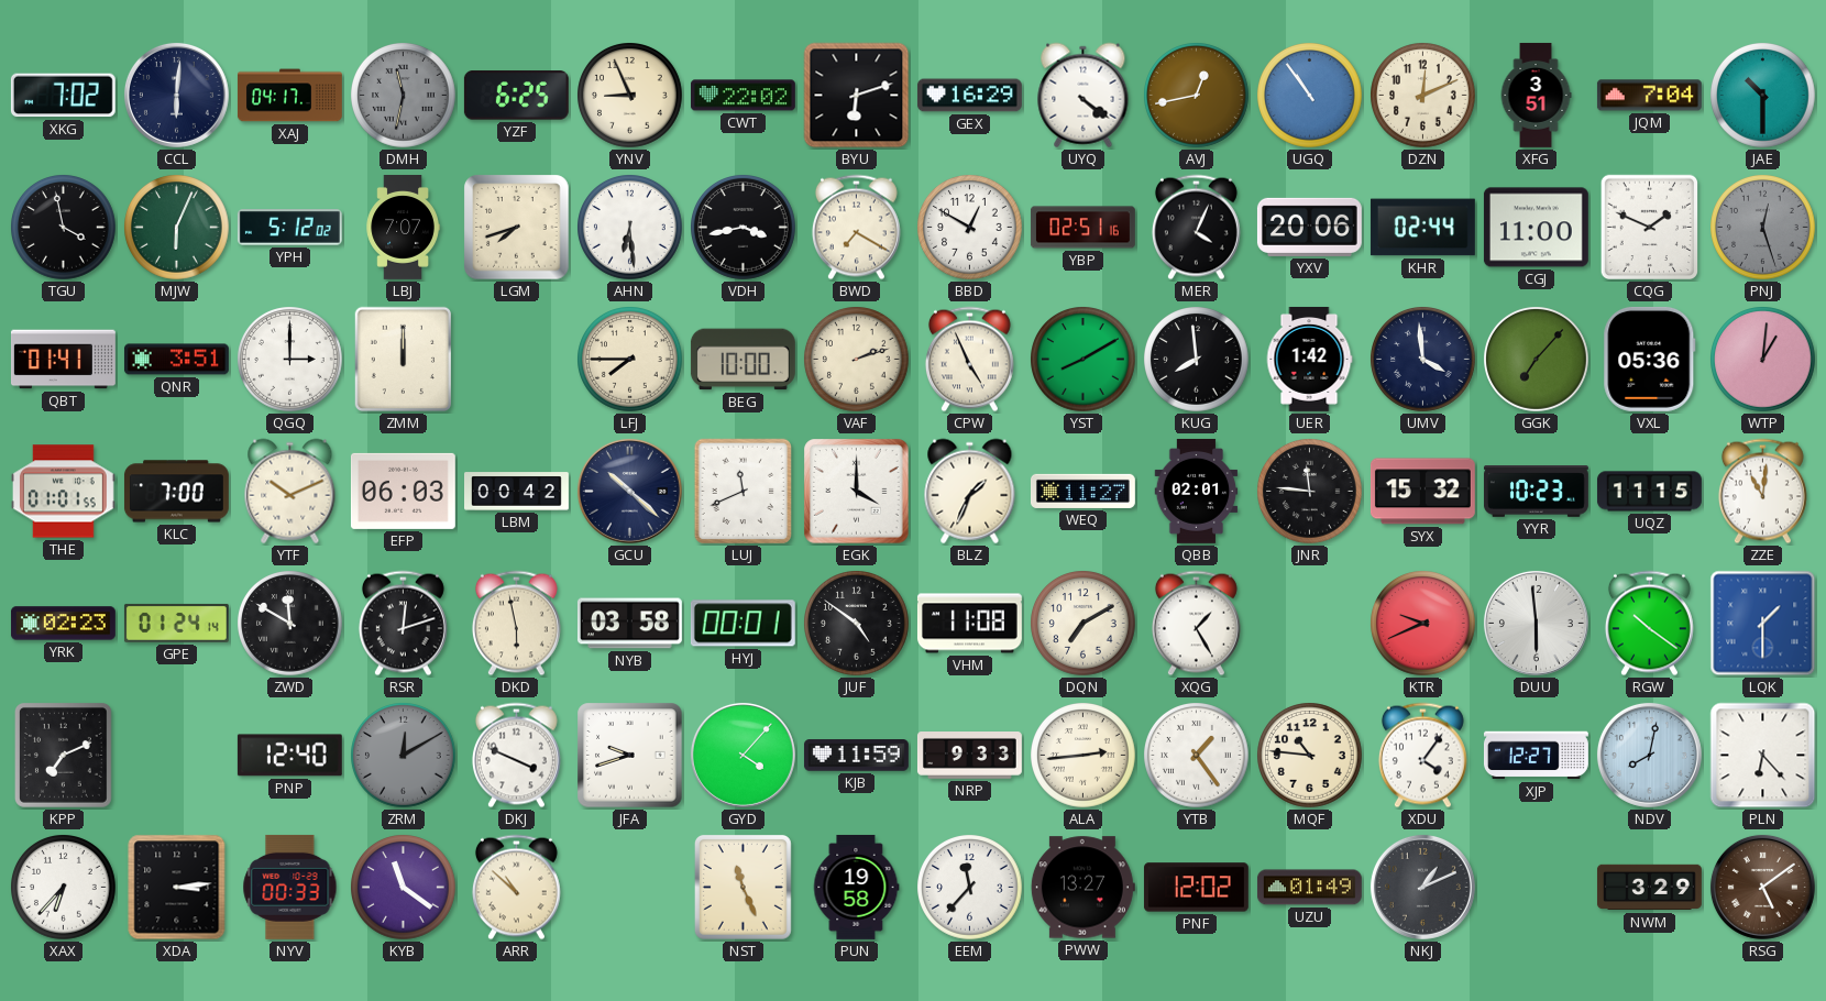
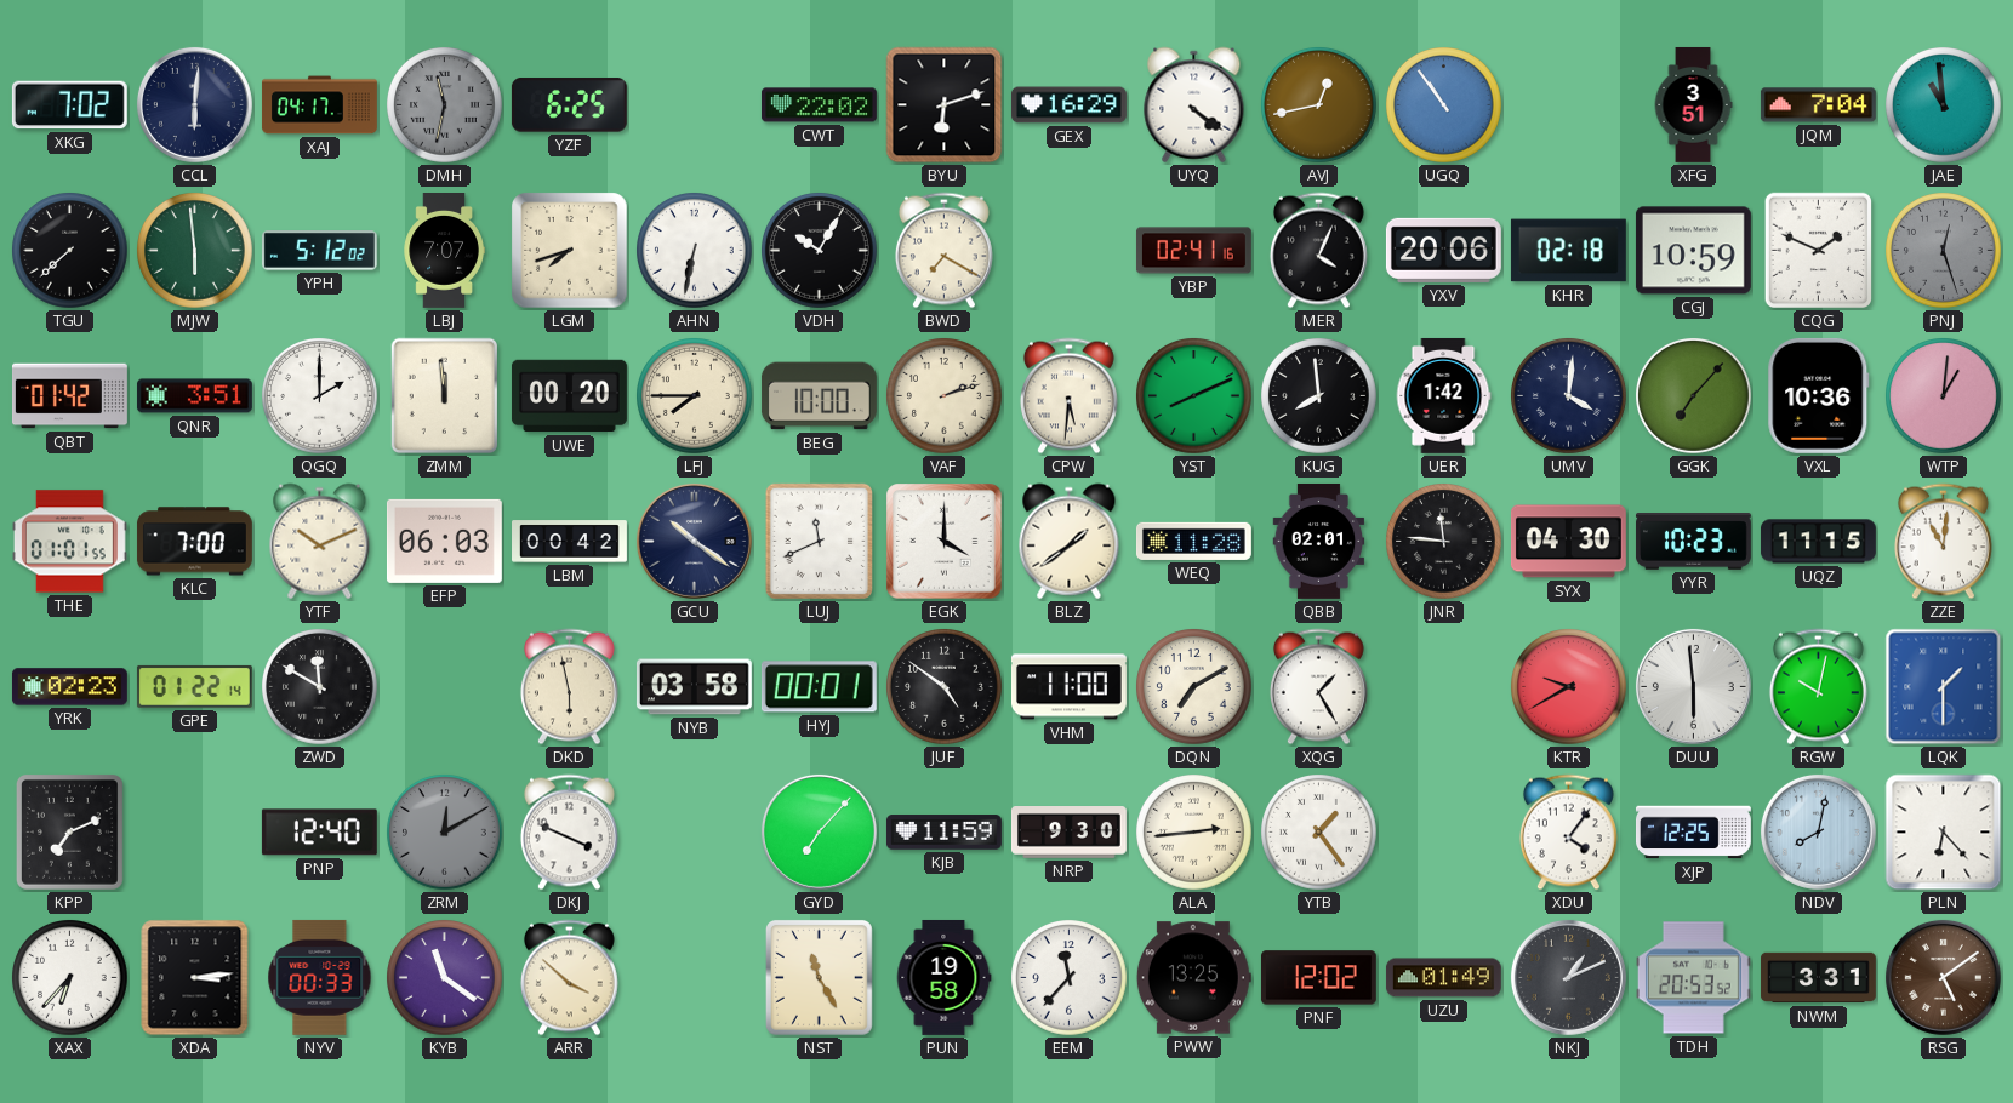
YNV: 8:56 -> none (630, 96)
DZN: 12:11 -> none (1423, 96)
JAE: 10:30 -> 10:59 (1944, 105)
TGU: 3:58 -> 7:38 (70, 251)
MJW: 6:04 -> 5:59 (195, 251)
AHN: 6:29 -> 6:32 (695, 251)
VDH: 3:43 -> 10:05 (820, 251)
BBD: 12:50 -> none (970, 228)
YBP: 02:51 -> 02:41 (1193, 251)
KHR: 02:44 -> 02:18 (1568, 251)
CGJ: 11:00 -> 10:59 (1693, 251)
QBT: 01:41 -> 01:42 (69, 396)
QGQ: 3:00 -> 2:00 (320, 396)
ZMM: 12:00 -> 11:59 (444, 396)
UWE: none -> 00:20 (569, 396)
CPW: 4:56 -> 5:31 (1068, 396)
YST: 8:10 -> 8:11 (1194, 396)
UMV: 3:59 -> 4:01 (1569, 396)
VXL: 05:36 -> 10:36 (1819, 395)
GCU: 10:22 -> 10:21 (694, 541)
BLZ: 1:34 -> 1:39 (1070, 542)
WEQ: 11:27 -> 11:28 (1193, 541)
SYX: 15:32 -> 04:30 (1568, 542)
GPE: 01:24 -> 01:22 (194, 686)
RSR: 12:12 -> none (403, 624)
VHM: 11:08 -> 11:00 (1068, 687)
KTR: 9:41 -> 9:40 (1569, 687)
RGW: 10:21 -> 10:02 (1818, 687)
JFA: 9:42 -> none (630, 756)
GYD: 4:07 -> 7:07 (819, 831)
NRP: 9:33 -> 9:30 (1068, 833)
MQF: 10:46 -> none (1310, 756)
XJP: 12:27 -> 12:25 (1693, 833)
ARR: 10:52 -> 3:52 (569, 978)
NST: 11:26 -> 11:25 (819, 978)
PWW: 13:27 -> 13:25 (1193, 978)
TDH: none -> 20:53 (1693, 978)
NWM: 3:29 -> 3:31 (1818, 978)
